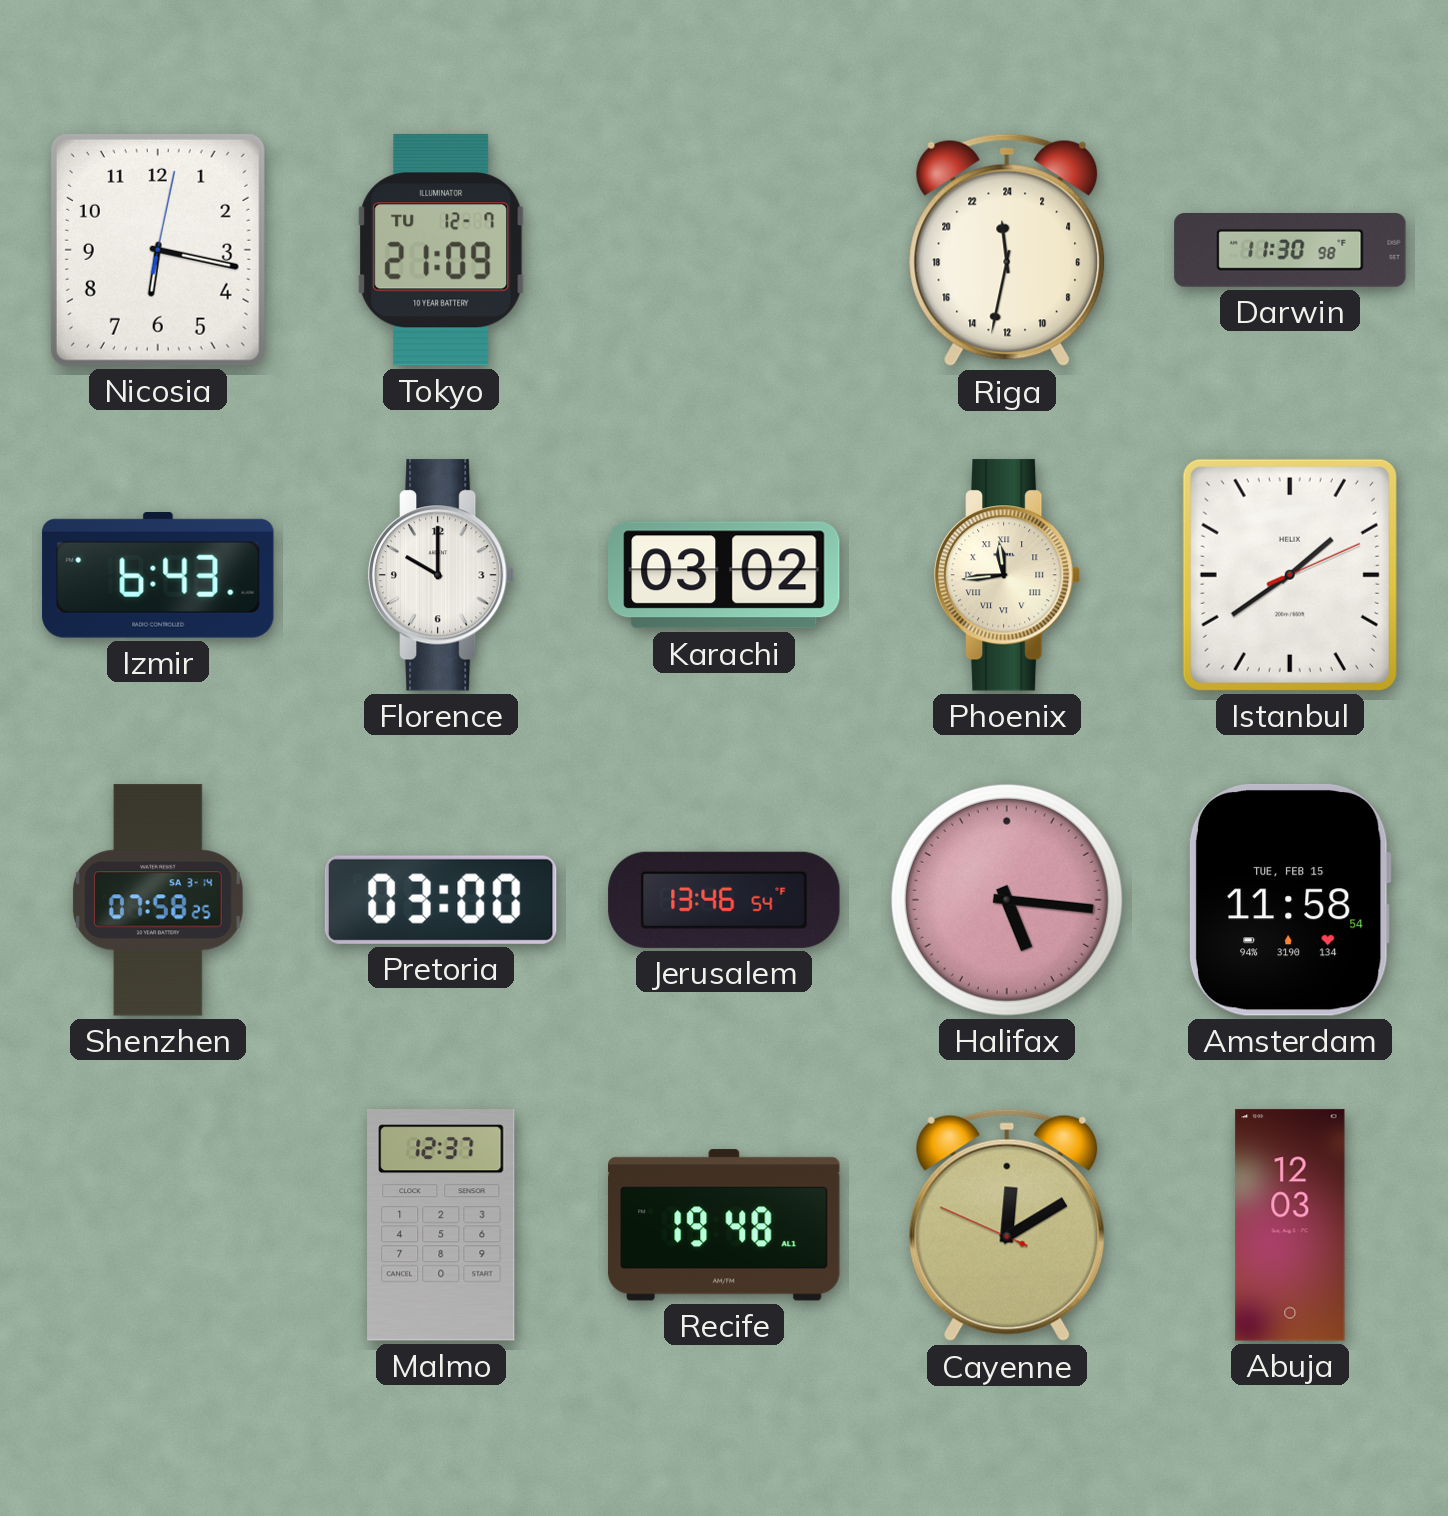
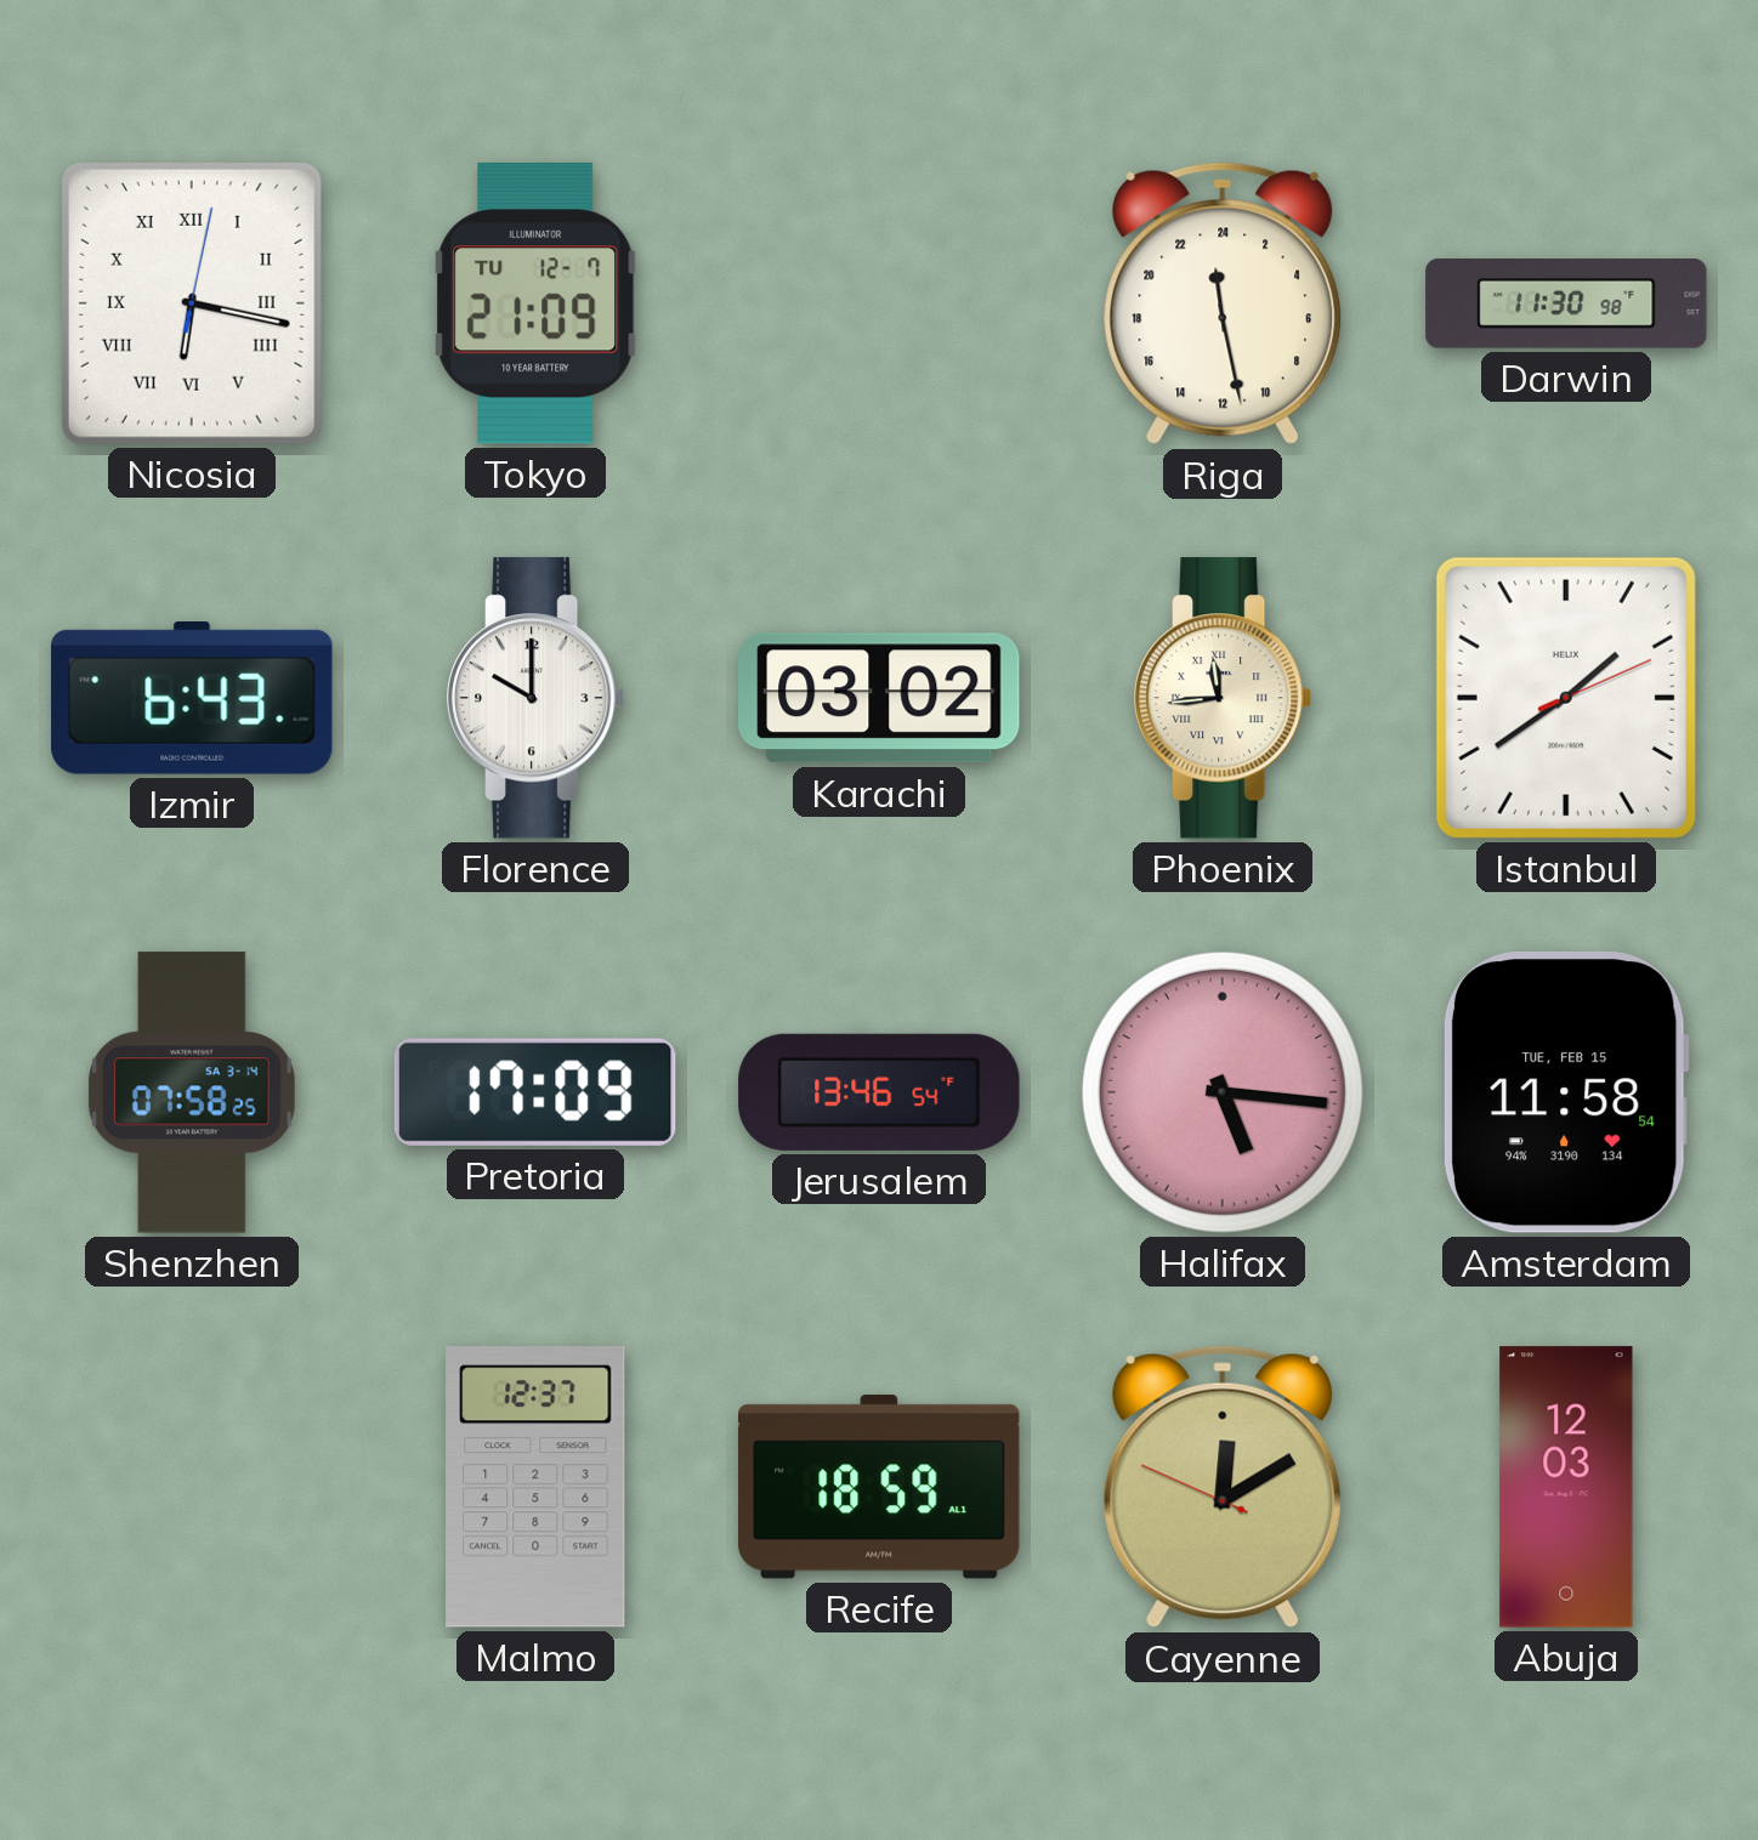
Nicosia numerals: Arabic -> Roman (192, 303)
Riga: 23:32 -> 23:28 (1223, 303)
Pretoria: 03:00 -> 17:09 (535, 1092)
Recife: 19:48 -> 18:59 (879, 1487)
